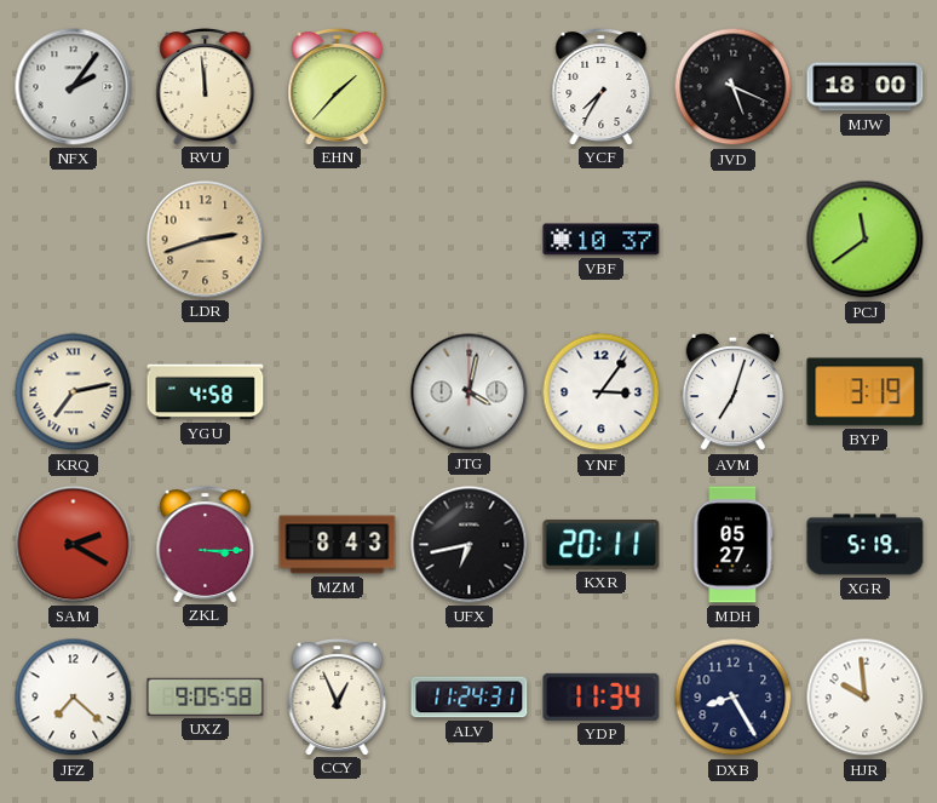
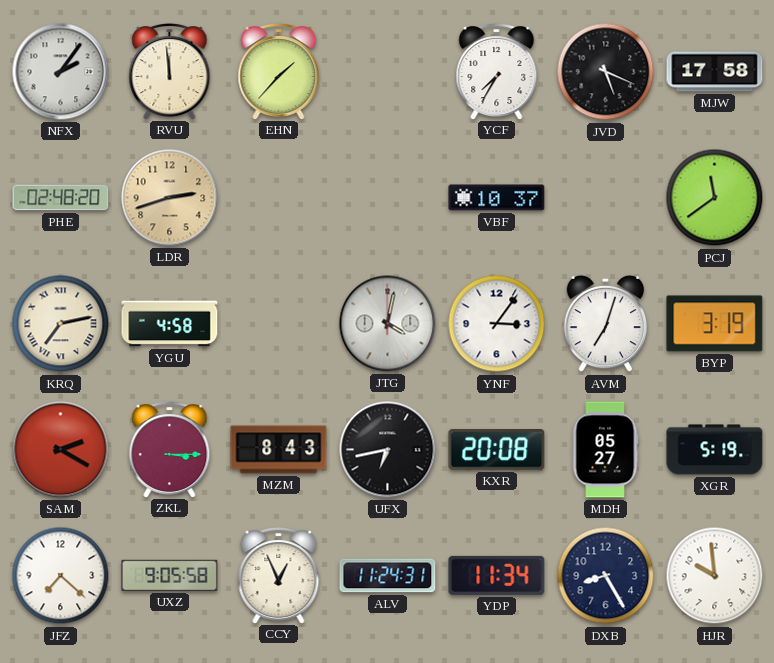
MJW: 18:00 -> 17:58 (715, 72)
PHE: none -> 02:48 (61, 198)
KXR: 20:11 -> 20:08 (497, 450)
